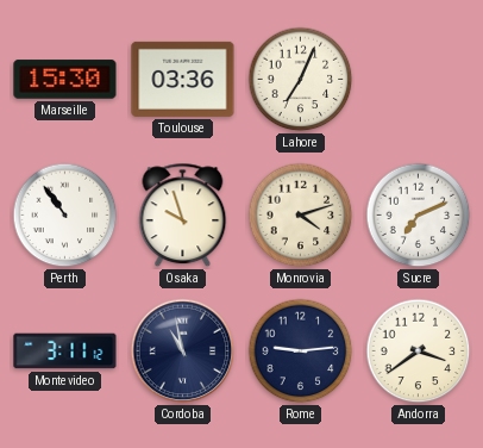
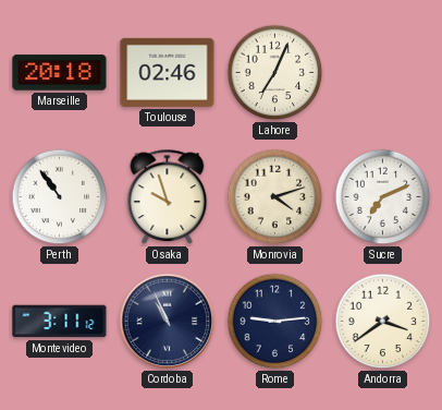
Marseille: 15:30 -> 20:18 (60, 73)
Toulouse: 03:36 -> 02:46 (168, 72)
Cordoba: 10:58 -> 10:56 (168, 322)
